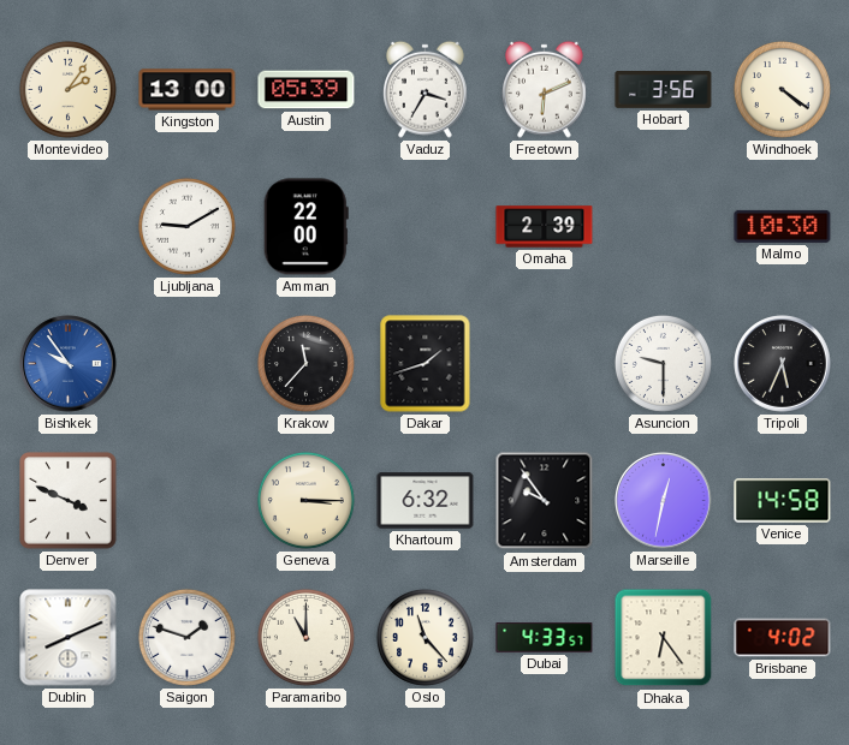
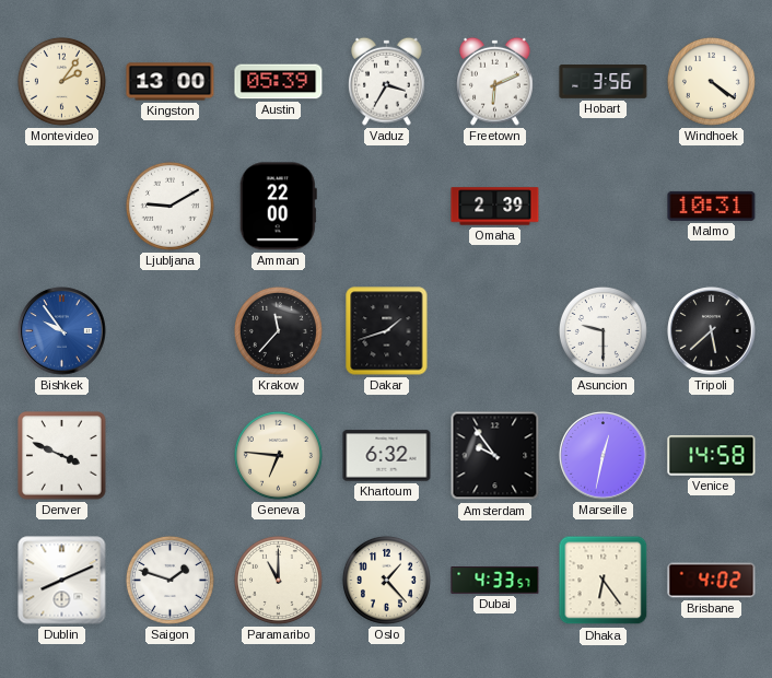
Malmo: 10:30 -> 10:31 (712, 206)
Tripoli: 5:34 -> 5:38 (712, 331)
Geneva: 3:15 -> 6:46 (278, 455)
Oslo: 11:23 -> 1:23 (386, 580)
